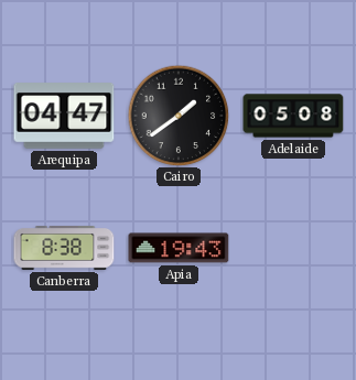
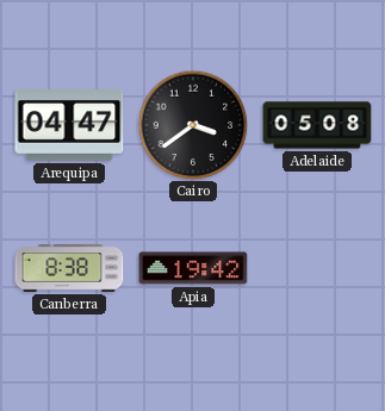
Cairo: 1:39 -> 3:39 (193, 125)
Apia: 19:43 -> 19:42 (193, 268)
